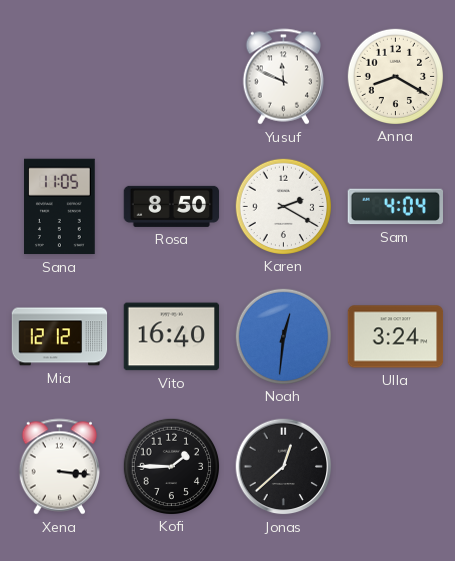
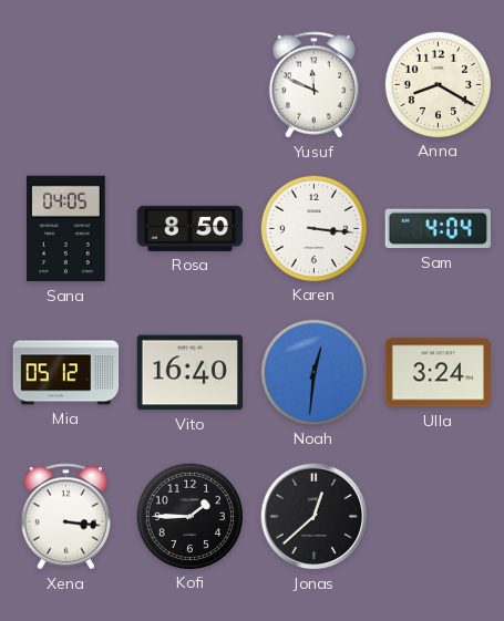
Sana: 11:05 -> 04:05 (66, 229)
Karen: 2:20 -> 3:16 (313, 228)
Mia: 12:12 -> 05:12 (66, 373)
